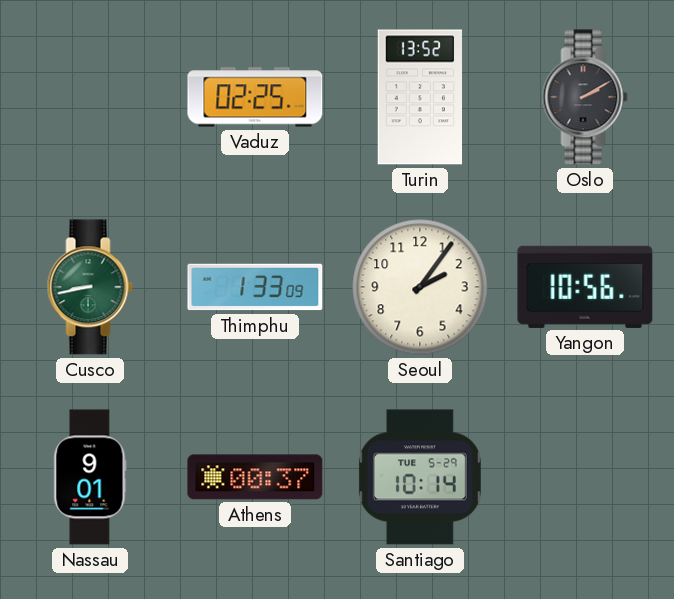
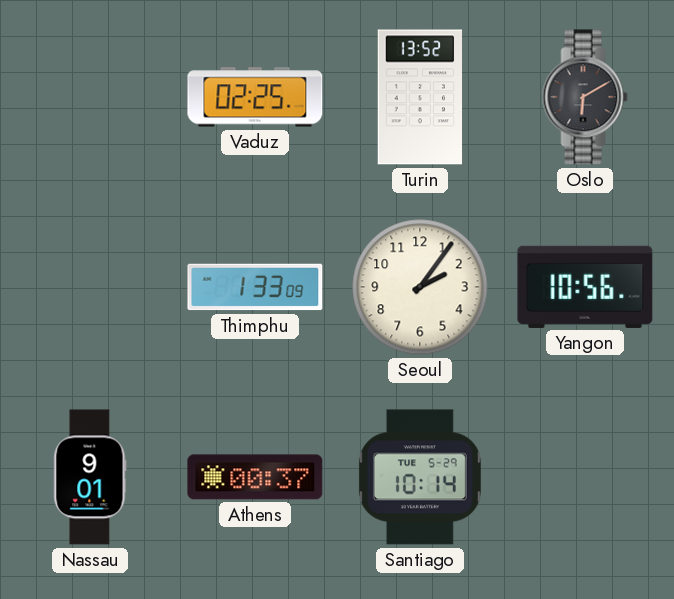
Oslo: 2:10 -> 6:10 (585, 97)
Cusco: 8:43 -> none (90, 287)
